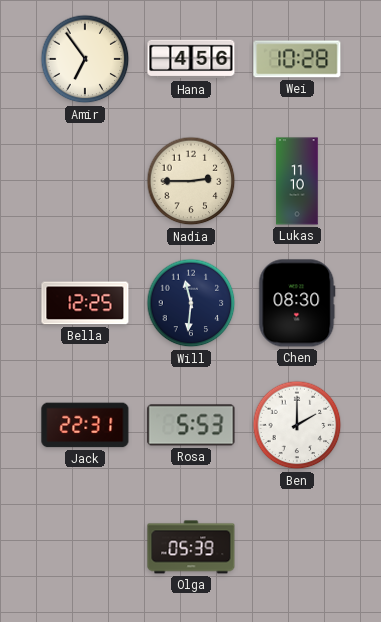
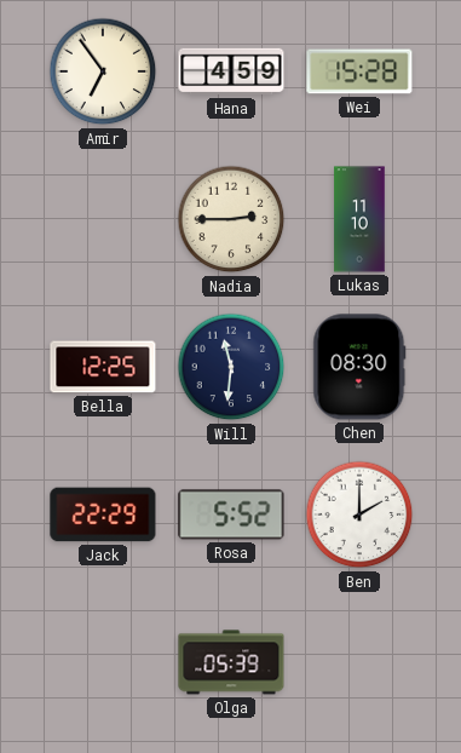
Hana: 4:56 -> 4:59 (231, 71)
Wei: 10:28 -> 15:28 (359, 71)
Jack: 22:31 -> 22:29 (103, 515)
Rosa: 5:53 -> 5:52 (231, 515)
